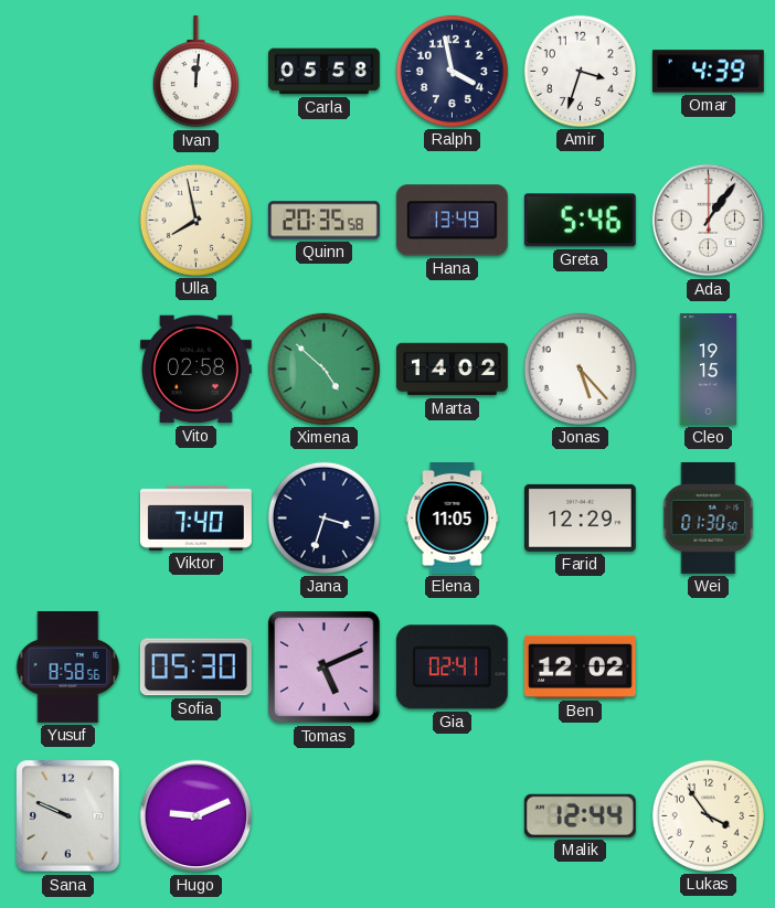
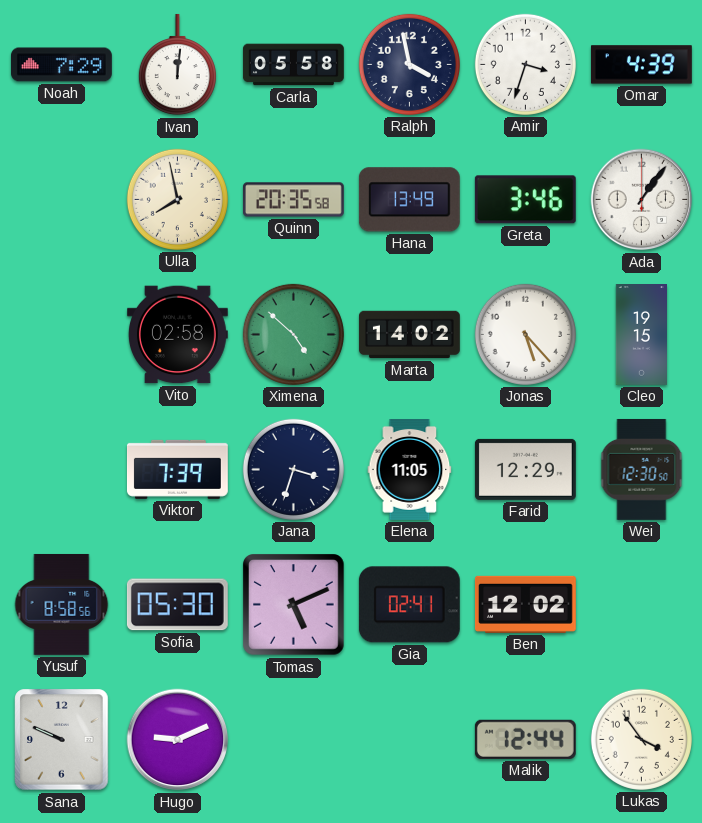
Noah: none -> 7:29 (62, 65)
Greta: 5:46 -> 3:46 (525, 200)
Viktor: 7:40 -> 7:39 (177, 469)
Wei: 01:30 -> 12:30 (642, 469)
